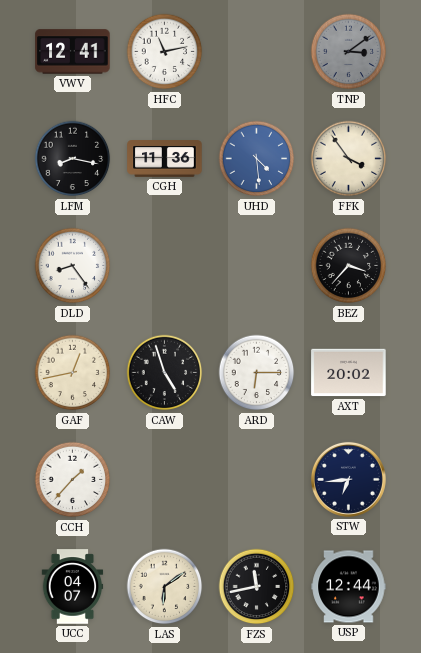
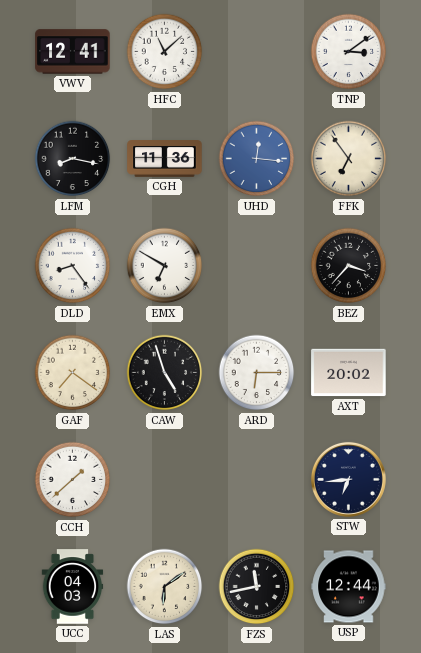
HFC: 11:13 -> 11:08 (165, 52)
TNP dial: grey -> white (349, 52)
UHD: 4:29 -> 12:16 (257, 159)
FFK: 3:54 -> 6:54 (349, 159)
EMX: none -> 6:50 (165, 266)
GAF: 12:43 -> 7:21 (73, 373)
CCH: 1:37 -> 1:38 (73, 480)
UCC: 04:07 -> 04:03 (73, 587)
